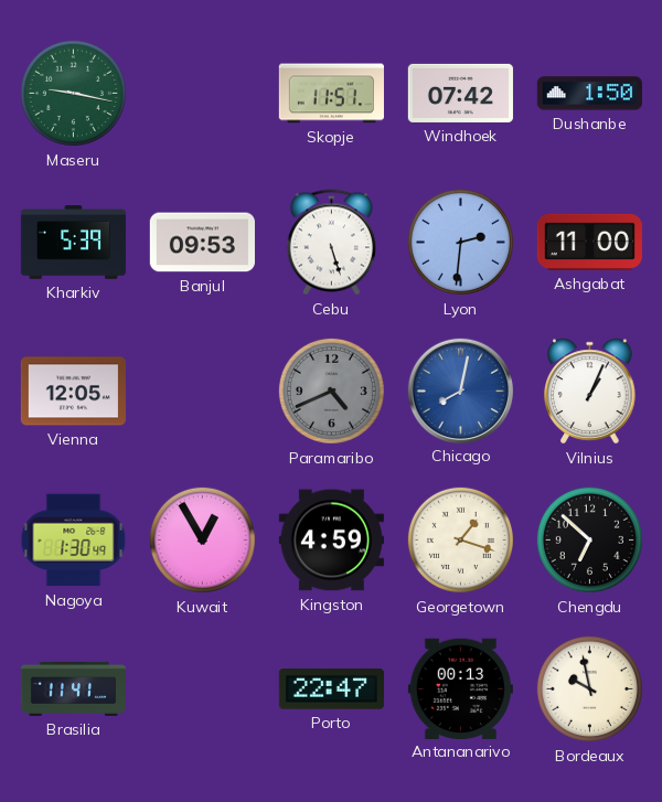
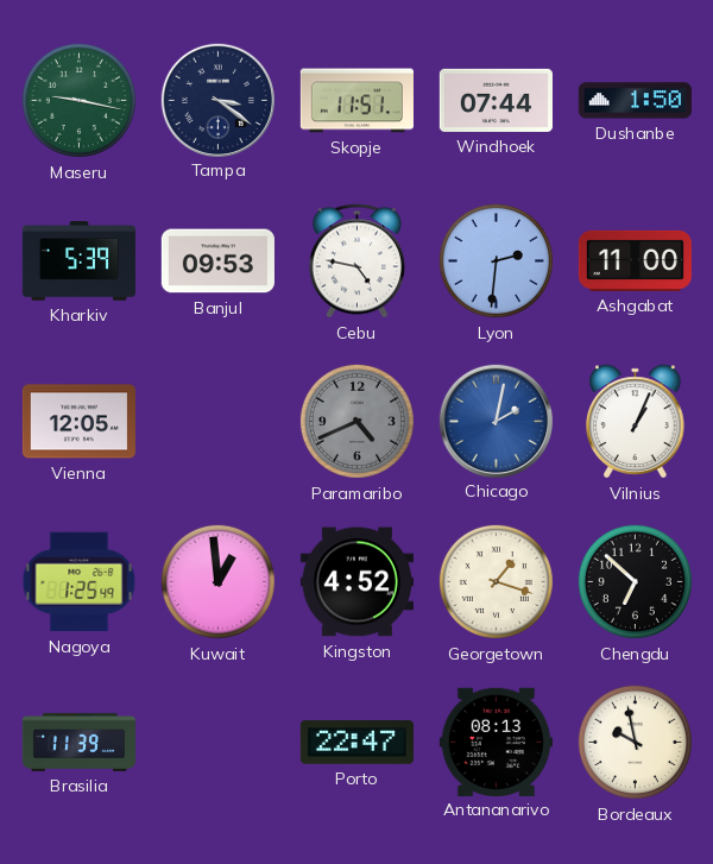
Tampa: none -> 3:21 (217, 100)
Windhoek: 07:42 -> 07:44 (496, 100)
Cebu: 5:27 -> 4:47 (356, 261)
Chicago: 8:02 -> 2:02 (496, 421)
Nagoya: 1:30 -> 1:25 (80, 582)
Kuwait: 12:55 -> 12:59 (217, 581)
Kingston: 4:59 -> 4:52 (356, 582)
Brasilia: 11:41 -> 11:39 (78, 742)
Antananarivo: 00:13 -> 08:13 (496, 742)
